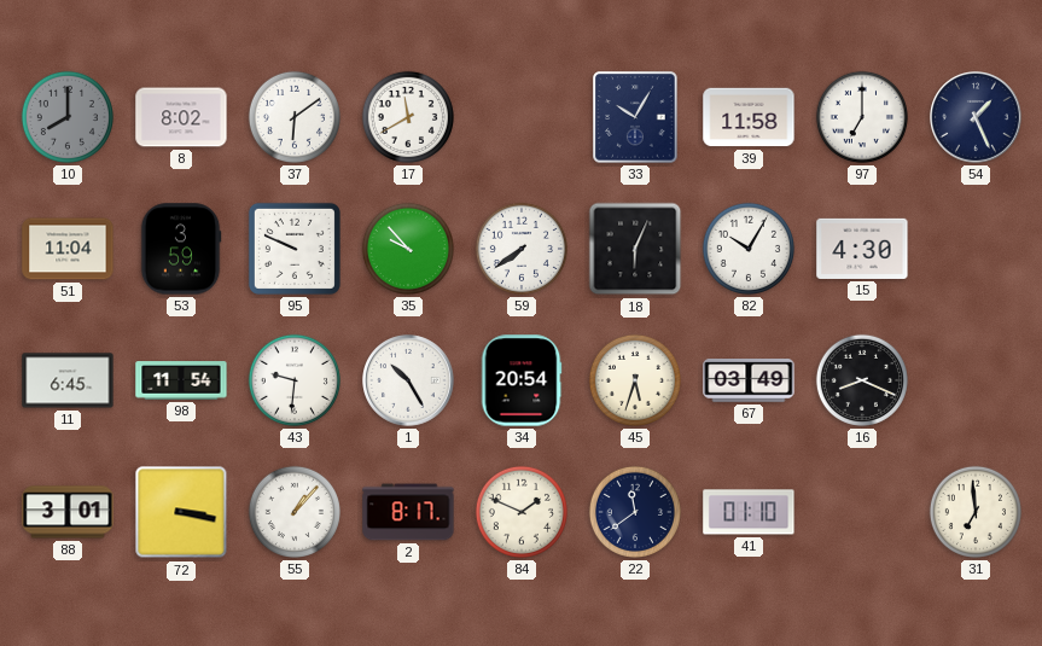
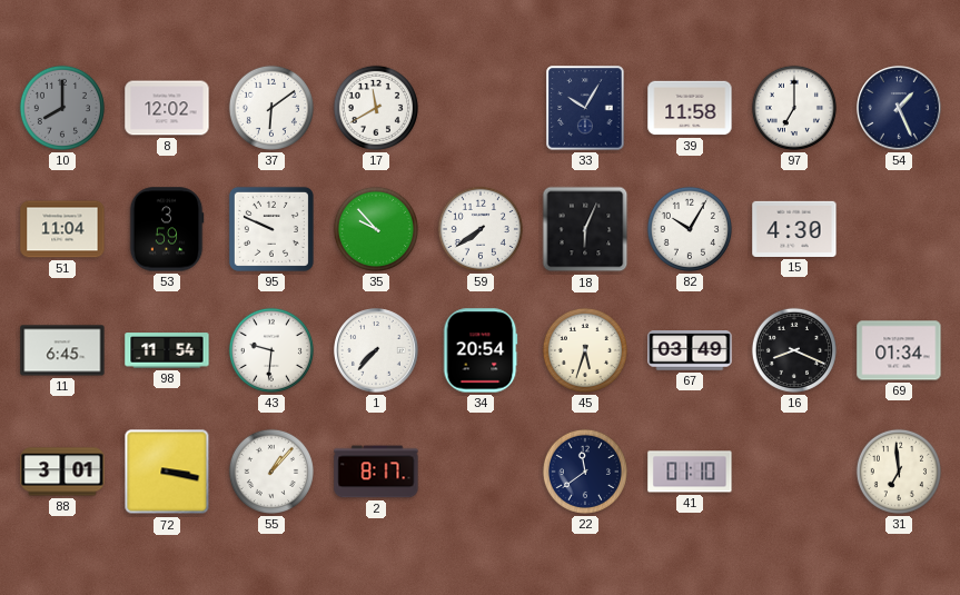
8: 8:02 -> 12:02 (167, 108)
1: 10:25 -> 7:37 (377, 351)
69: none -> 01:34 (899, 350)
84: 1:49 -> none (522, 512)
